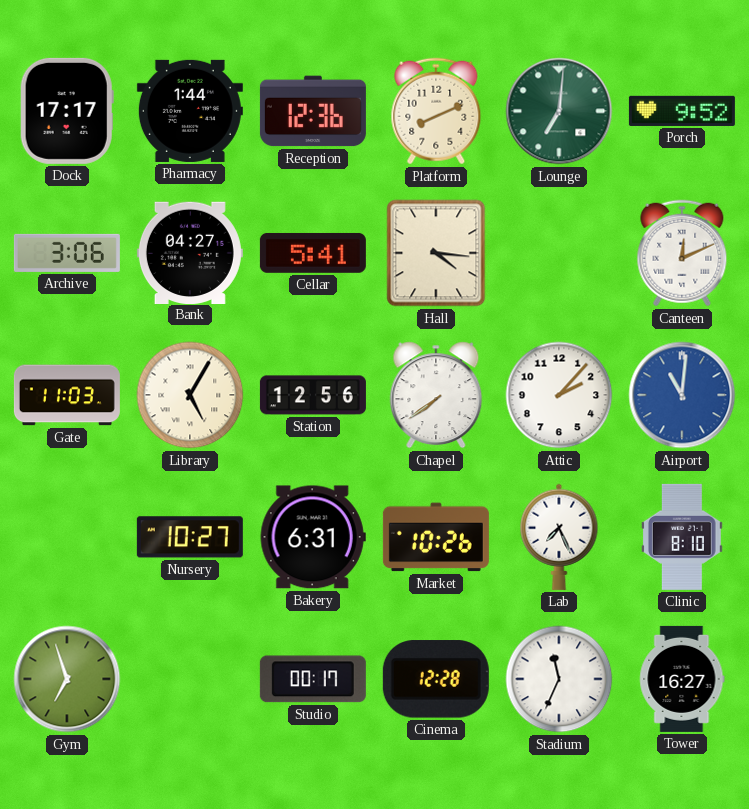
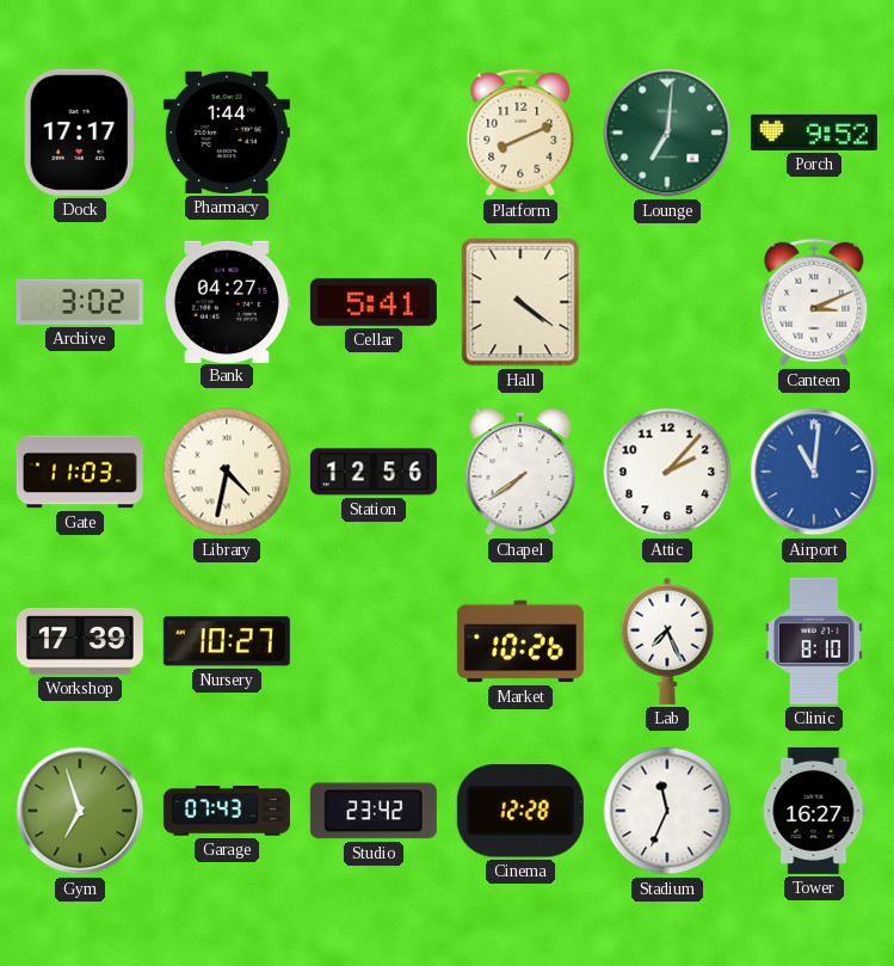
Reception: 12:36 -> none (313, 111)
Archive: 3:06 -> 3:02 (80, 302)
Hall: 4:16 -> 4:21 (520, 302)
Canteen: 12:11 -> 3:11 (814, 302)
Library: 5:05 -> 4:32 (227, 472)
Workshop: none -> 17:39 (80, 641)
Bakery: 6:31 -> none (313, 537)
Garage: none -> 07:43 (227, 811)
Studio: 00:17 -> 23:42 (374, 811)
